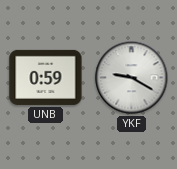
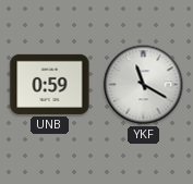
YKF: 9:20 -> 11:20 (144, 85)
